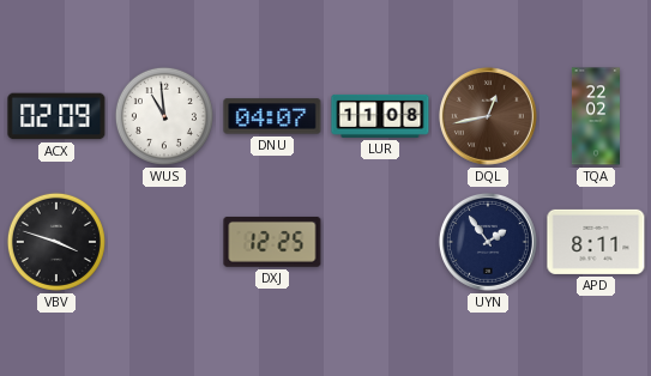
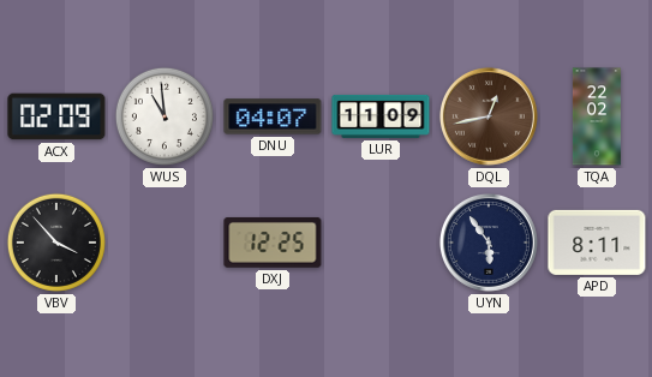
LUR: 11:08 -> 11:09 (381, 116)
VBV: 3:48 -> 3:53 (56, 243)
UYN: 1:54 -> 5:54 (489, 243)
